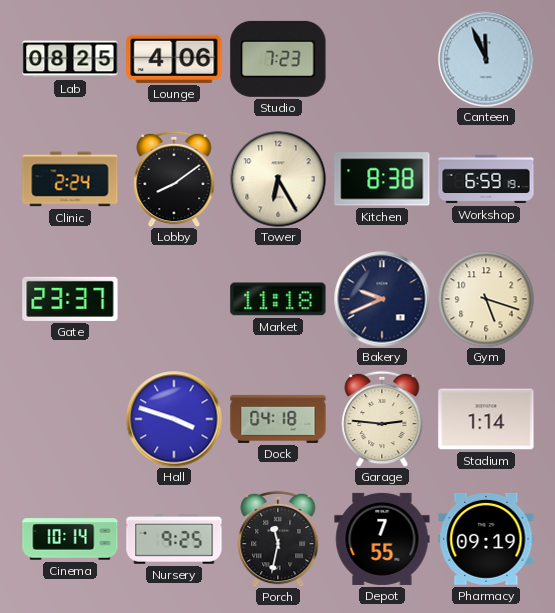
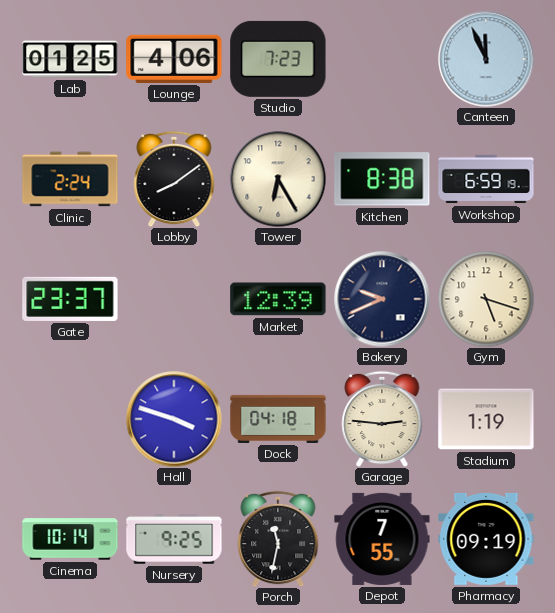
Lab: 08:25 -> 01:25 (70, 59)
Market: 11:18 -> 12:39 (278, 299)
Stadium: 1:14 -> 1:19 (486, 419)
